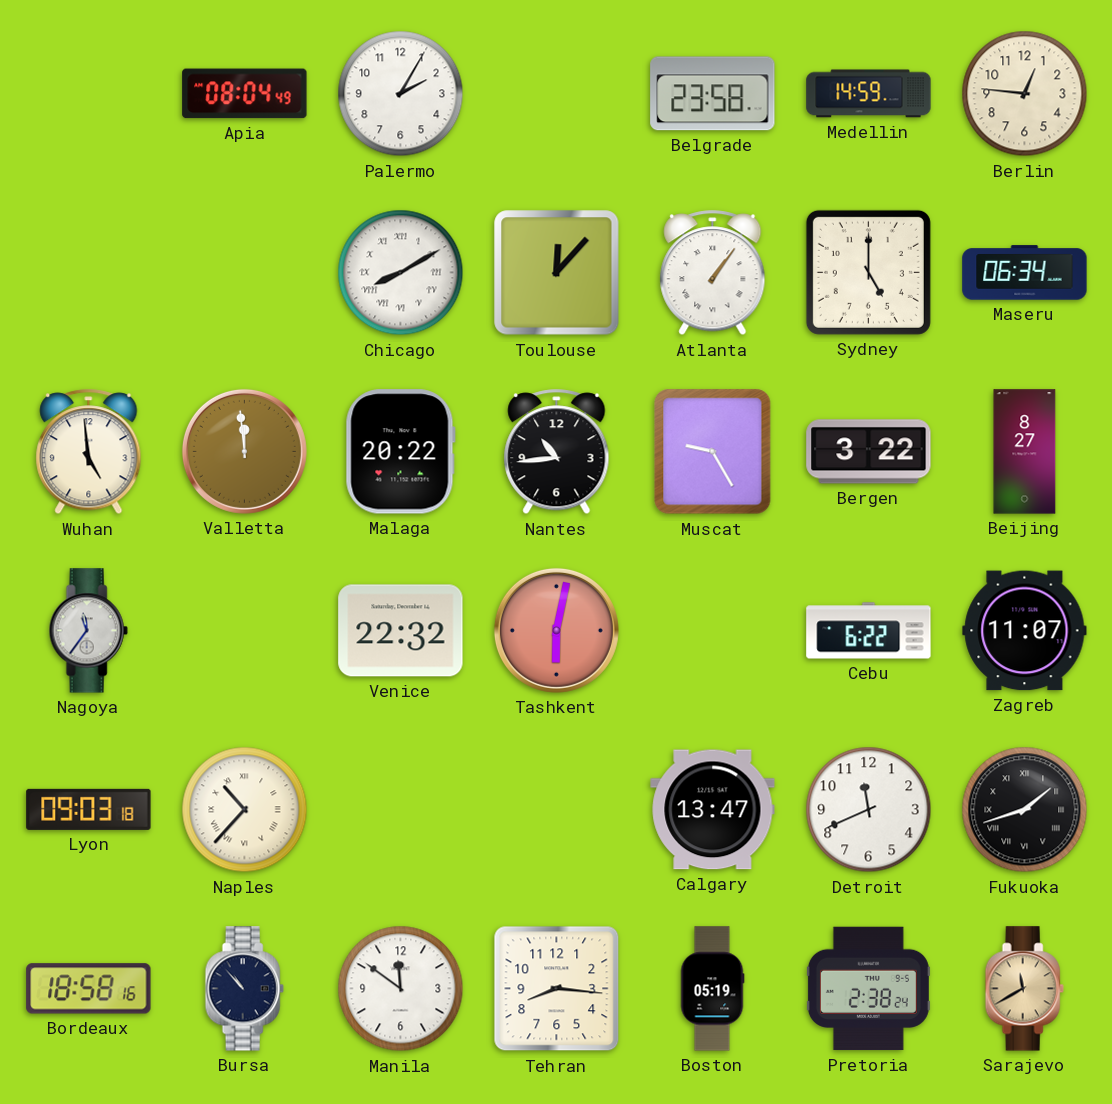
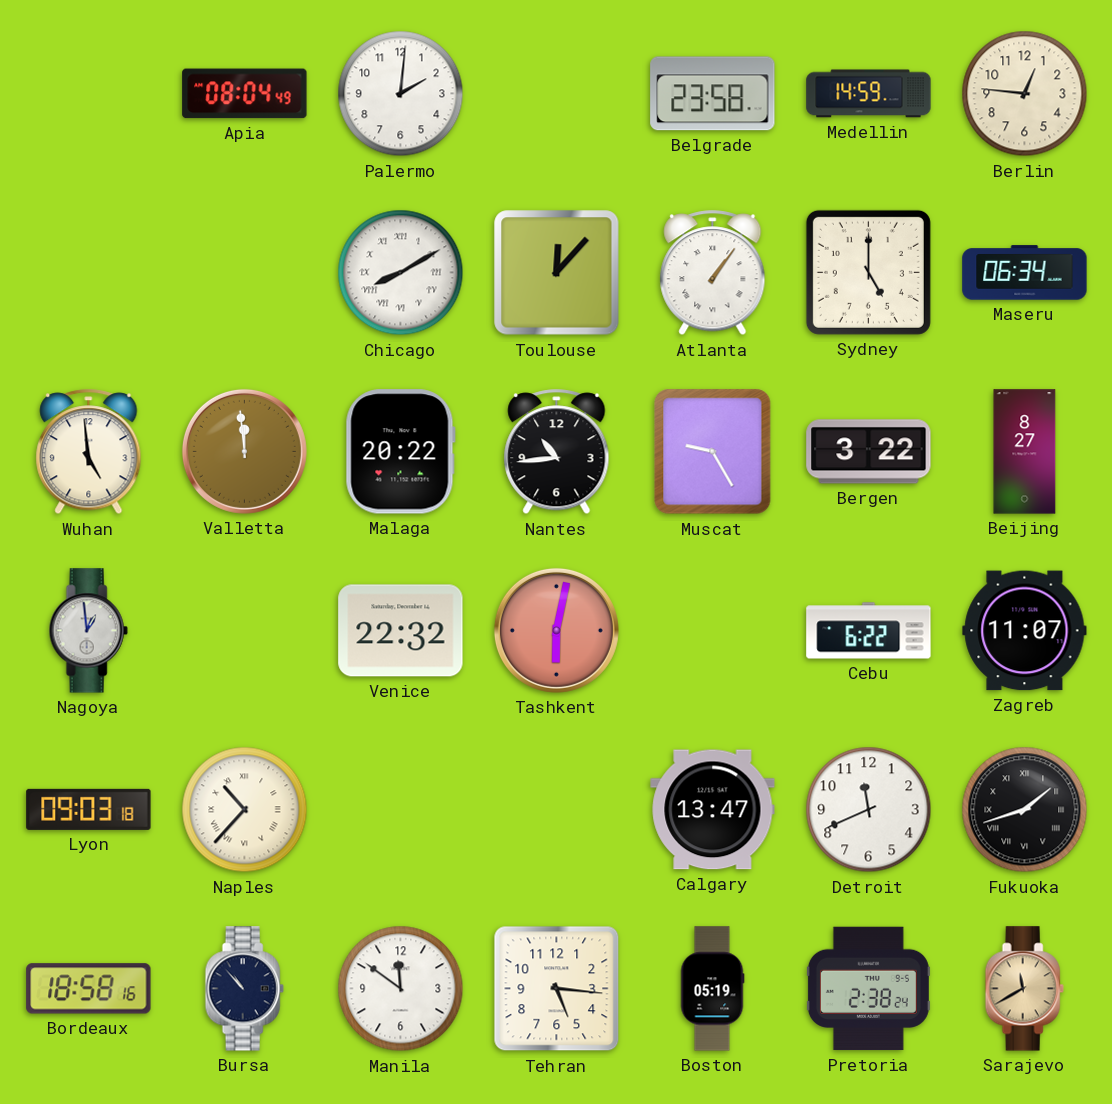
Palermo: 2:05 -> 2:01 (401, 94)
Nagoya: 11:36 -> 12:59 (88, 631)
Tehran: 8:16 -> 5:16 (557, 989)
